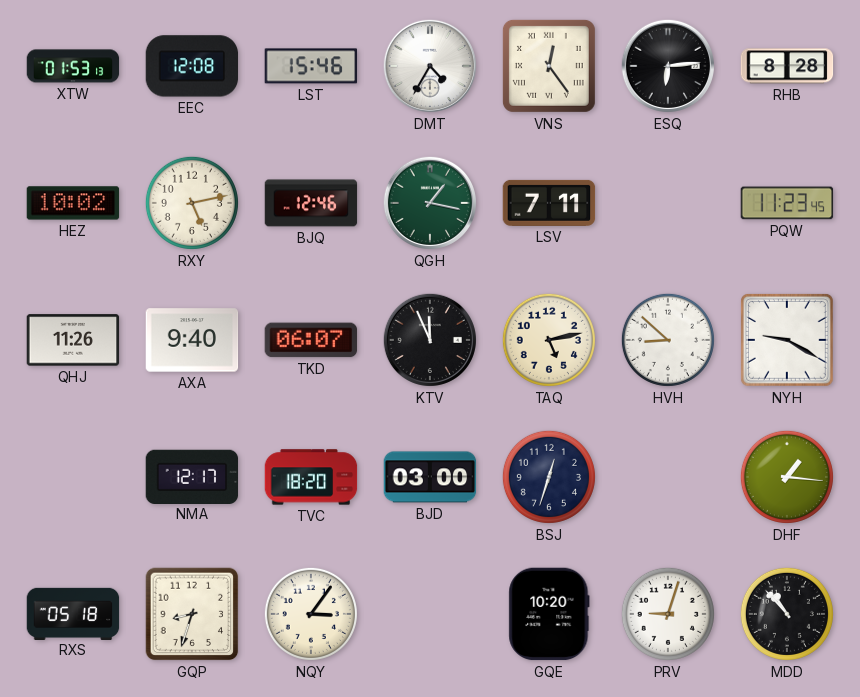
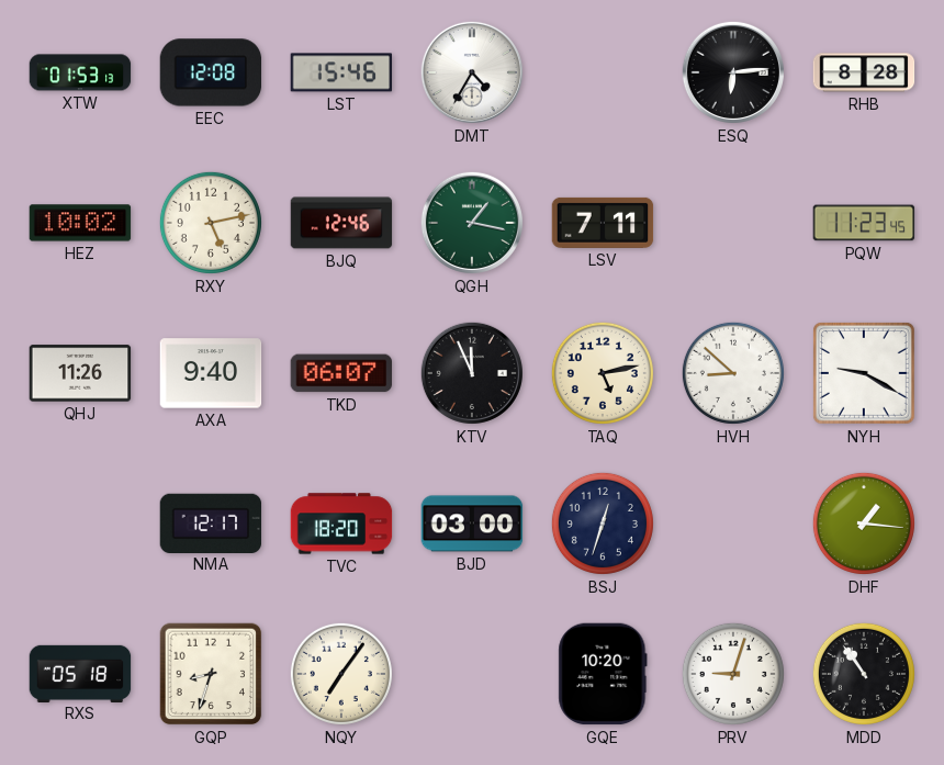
VNS: 12:24 -> none (549, 66)
NQY: 3:06 -> 7:06 (341, 674)
MDD: 10:53 -> 10:54 (864, 674)
